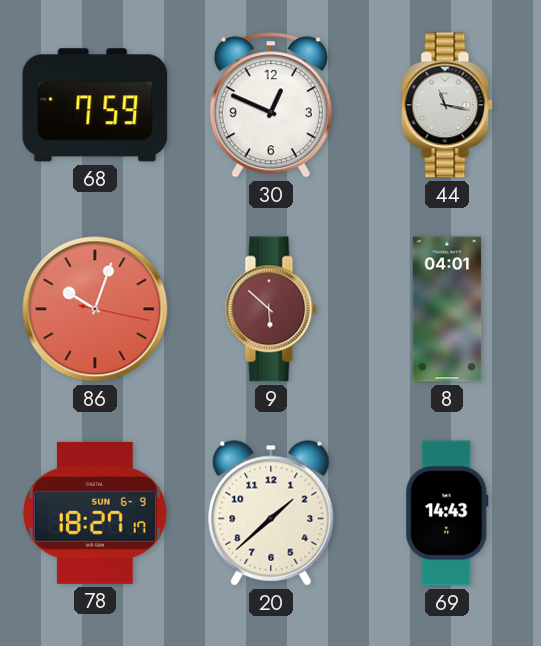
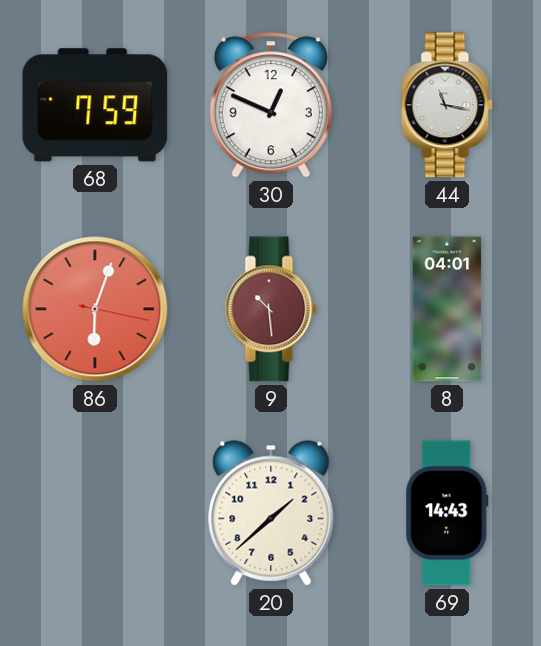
86: 10:03 -> 6:03 (95, 309)
9: 5:52 -> 10:29 (271, 309)
78: 18:27 -> none (95, 513)
